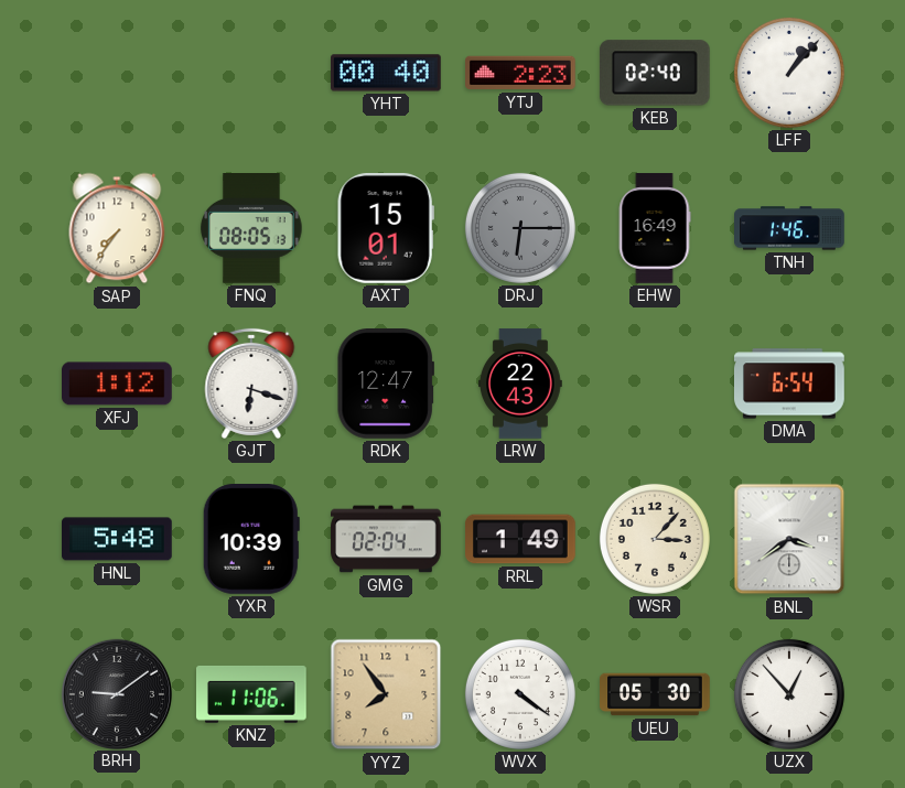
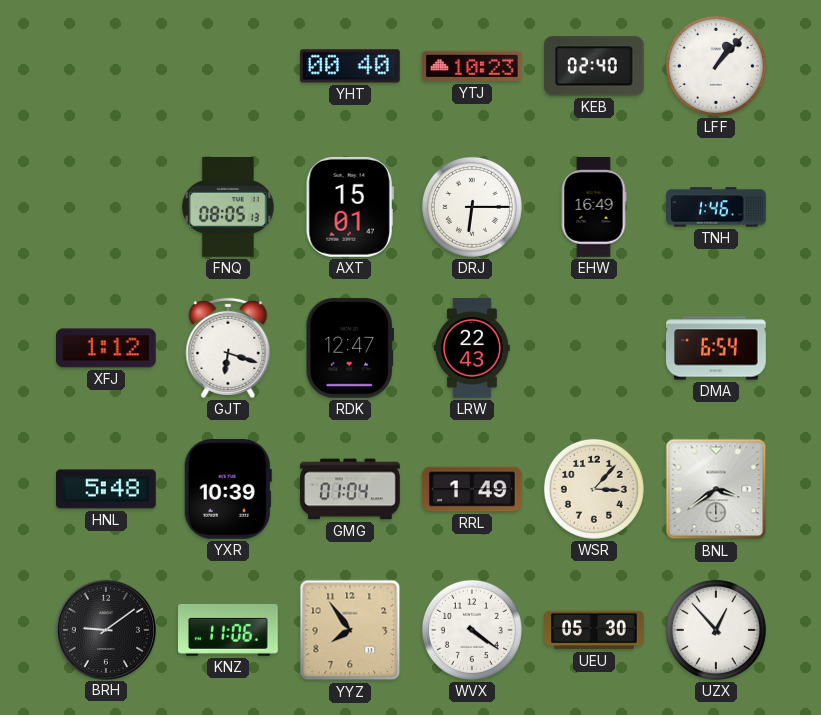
YTJ: 2:23 -> 10:23 (473, 66)
SAP: 7:36 -> none (117, 228)
DRJ dial: grey -> white (472, 207)
GMG: 02:04 -> 01:04 (350, 489)
